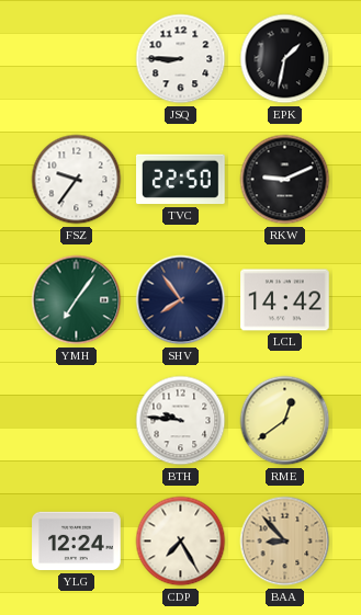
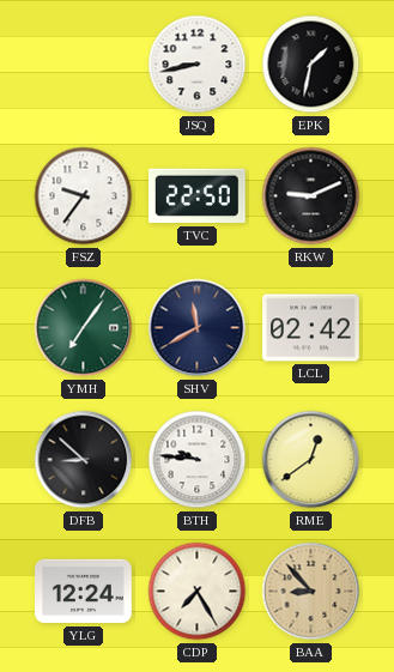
JSQ: 8:45 -> 8:43 (198, 65)
SHV: 7:54 -> 11:40 (198, 328)
LCL: 14:42 -> 02:42 (311, 328)
DFB: none -> 8:52 (84, 460)
